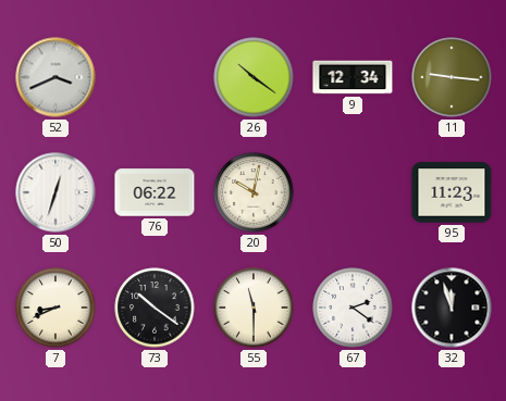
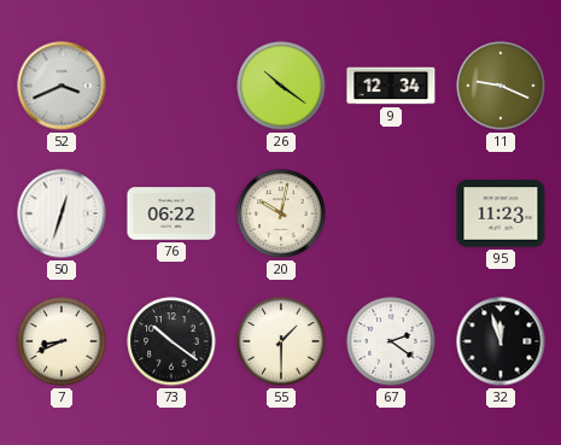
11: 9:16 -> 9:19 (501, 86)
55: 11:30 -> 1:30 (281, 341)
